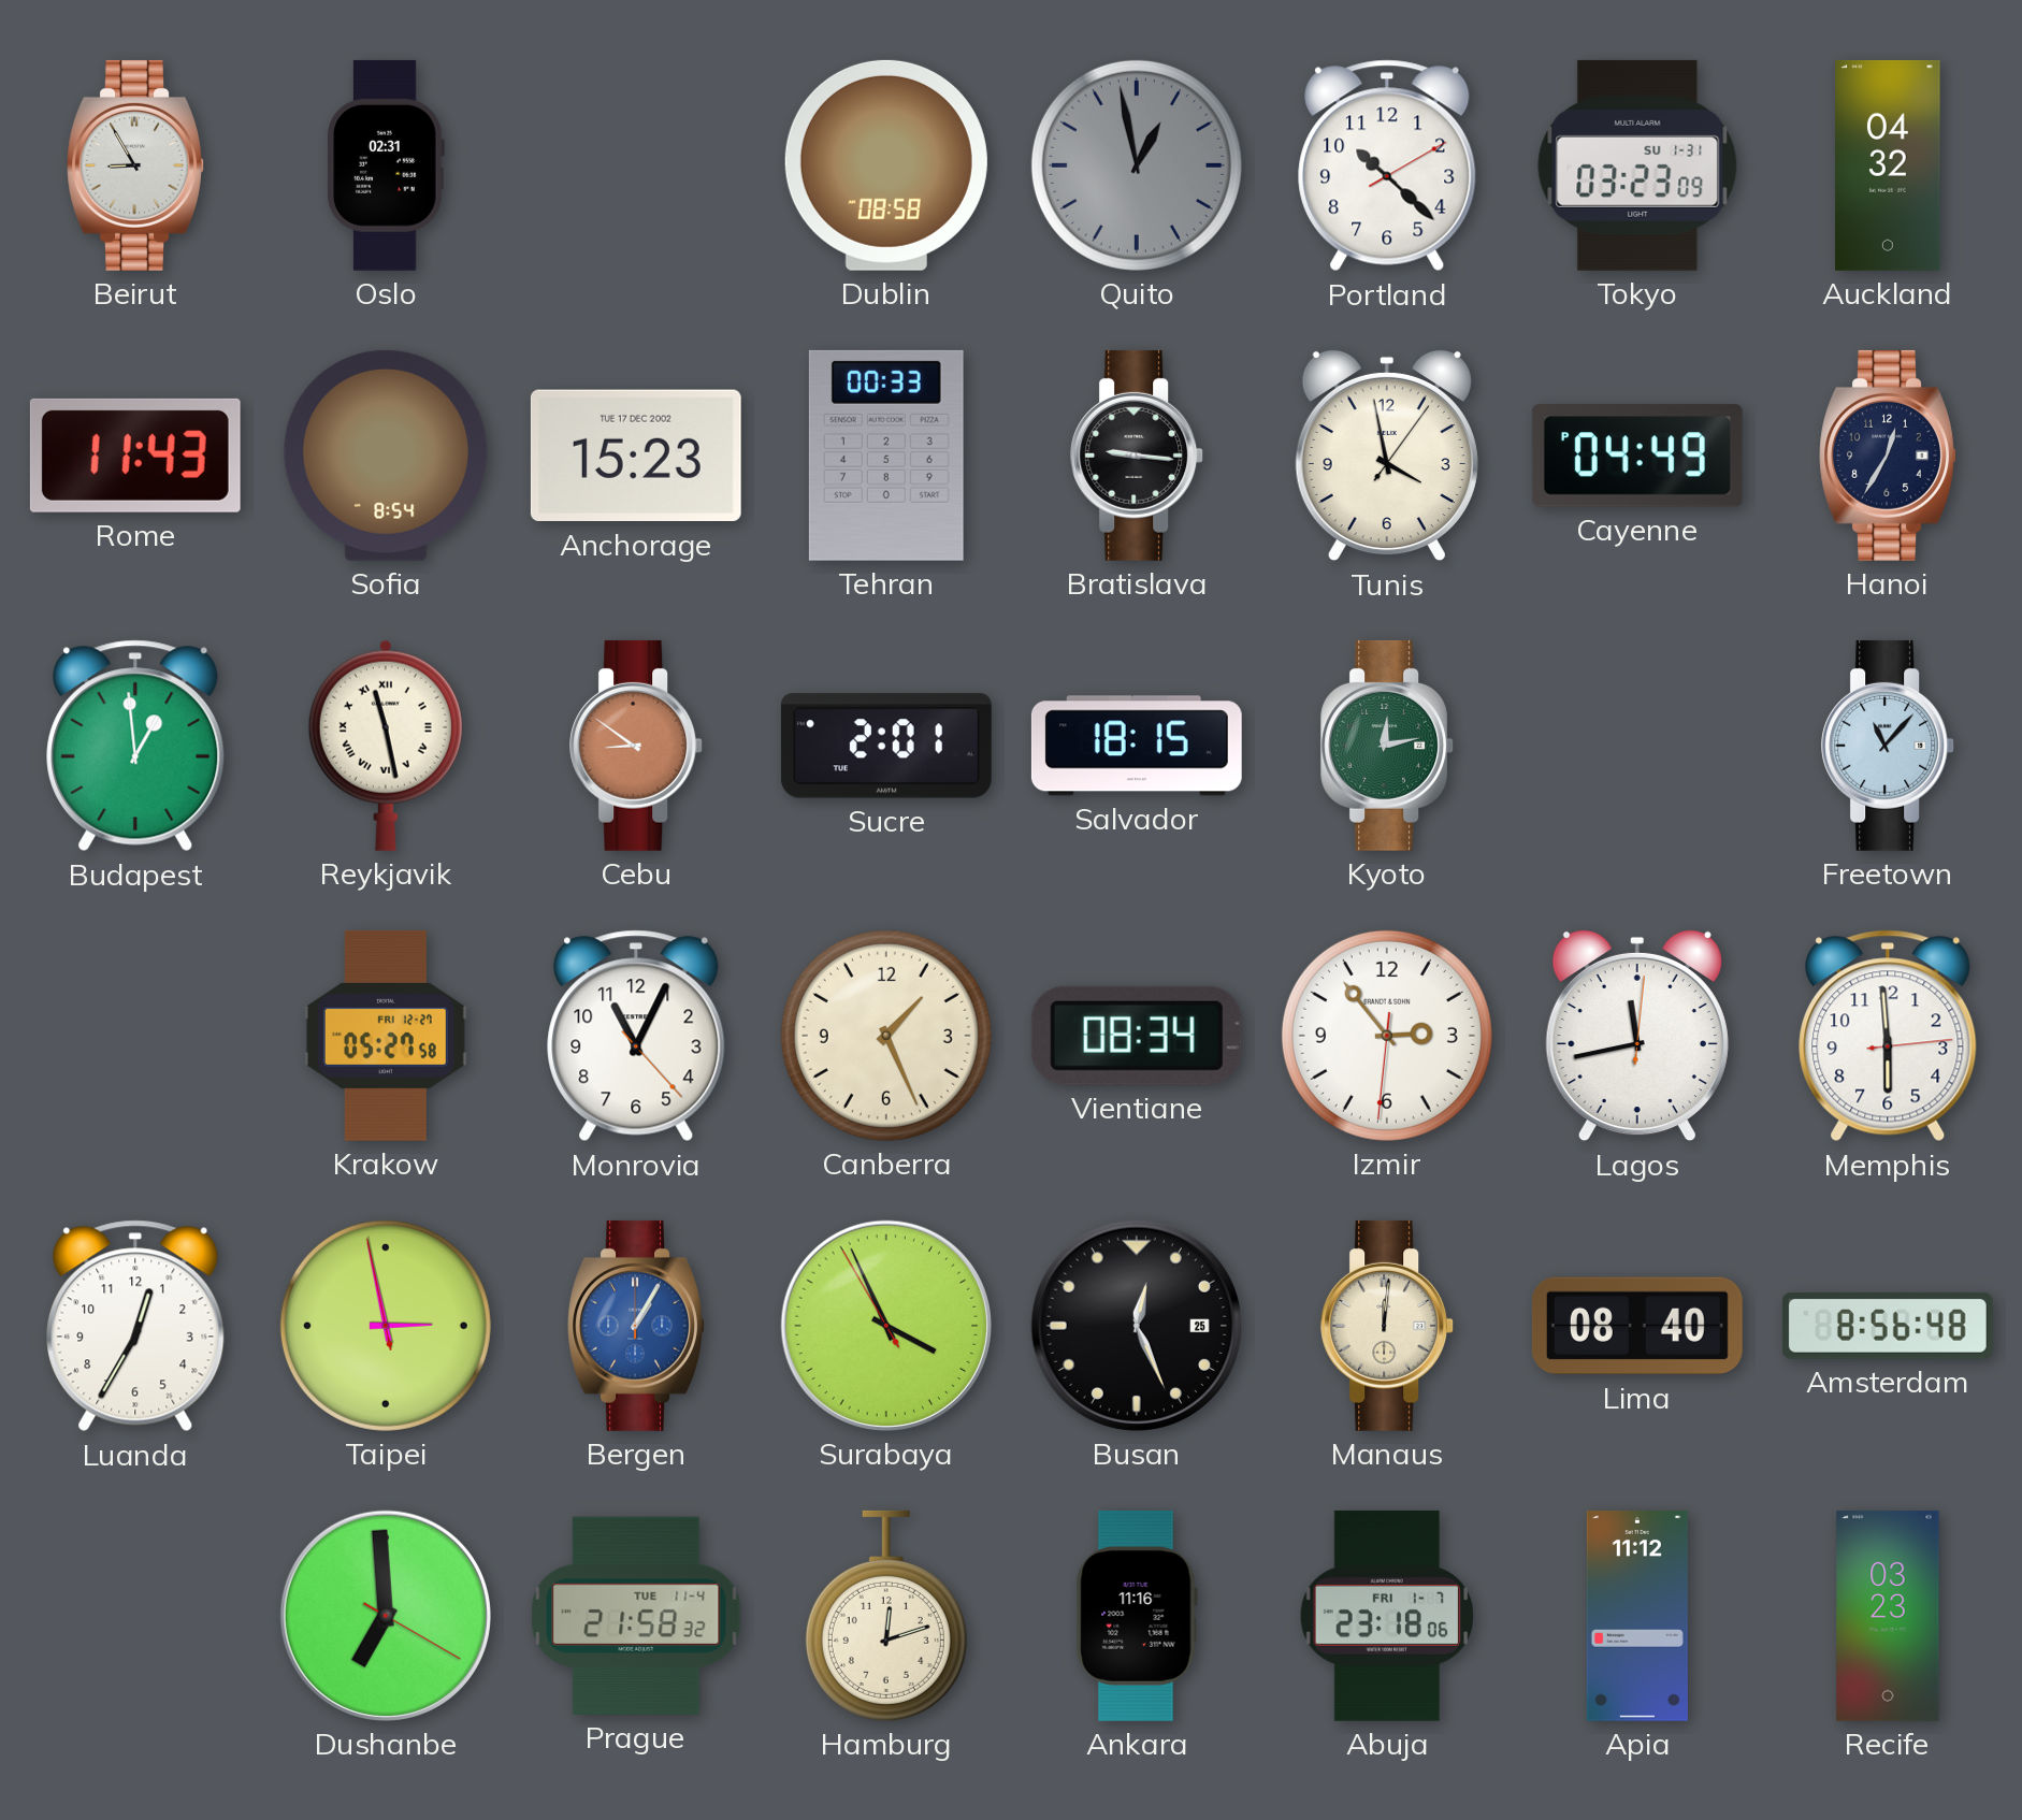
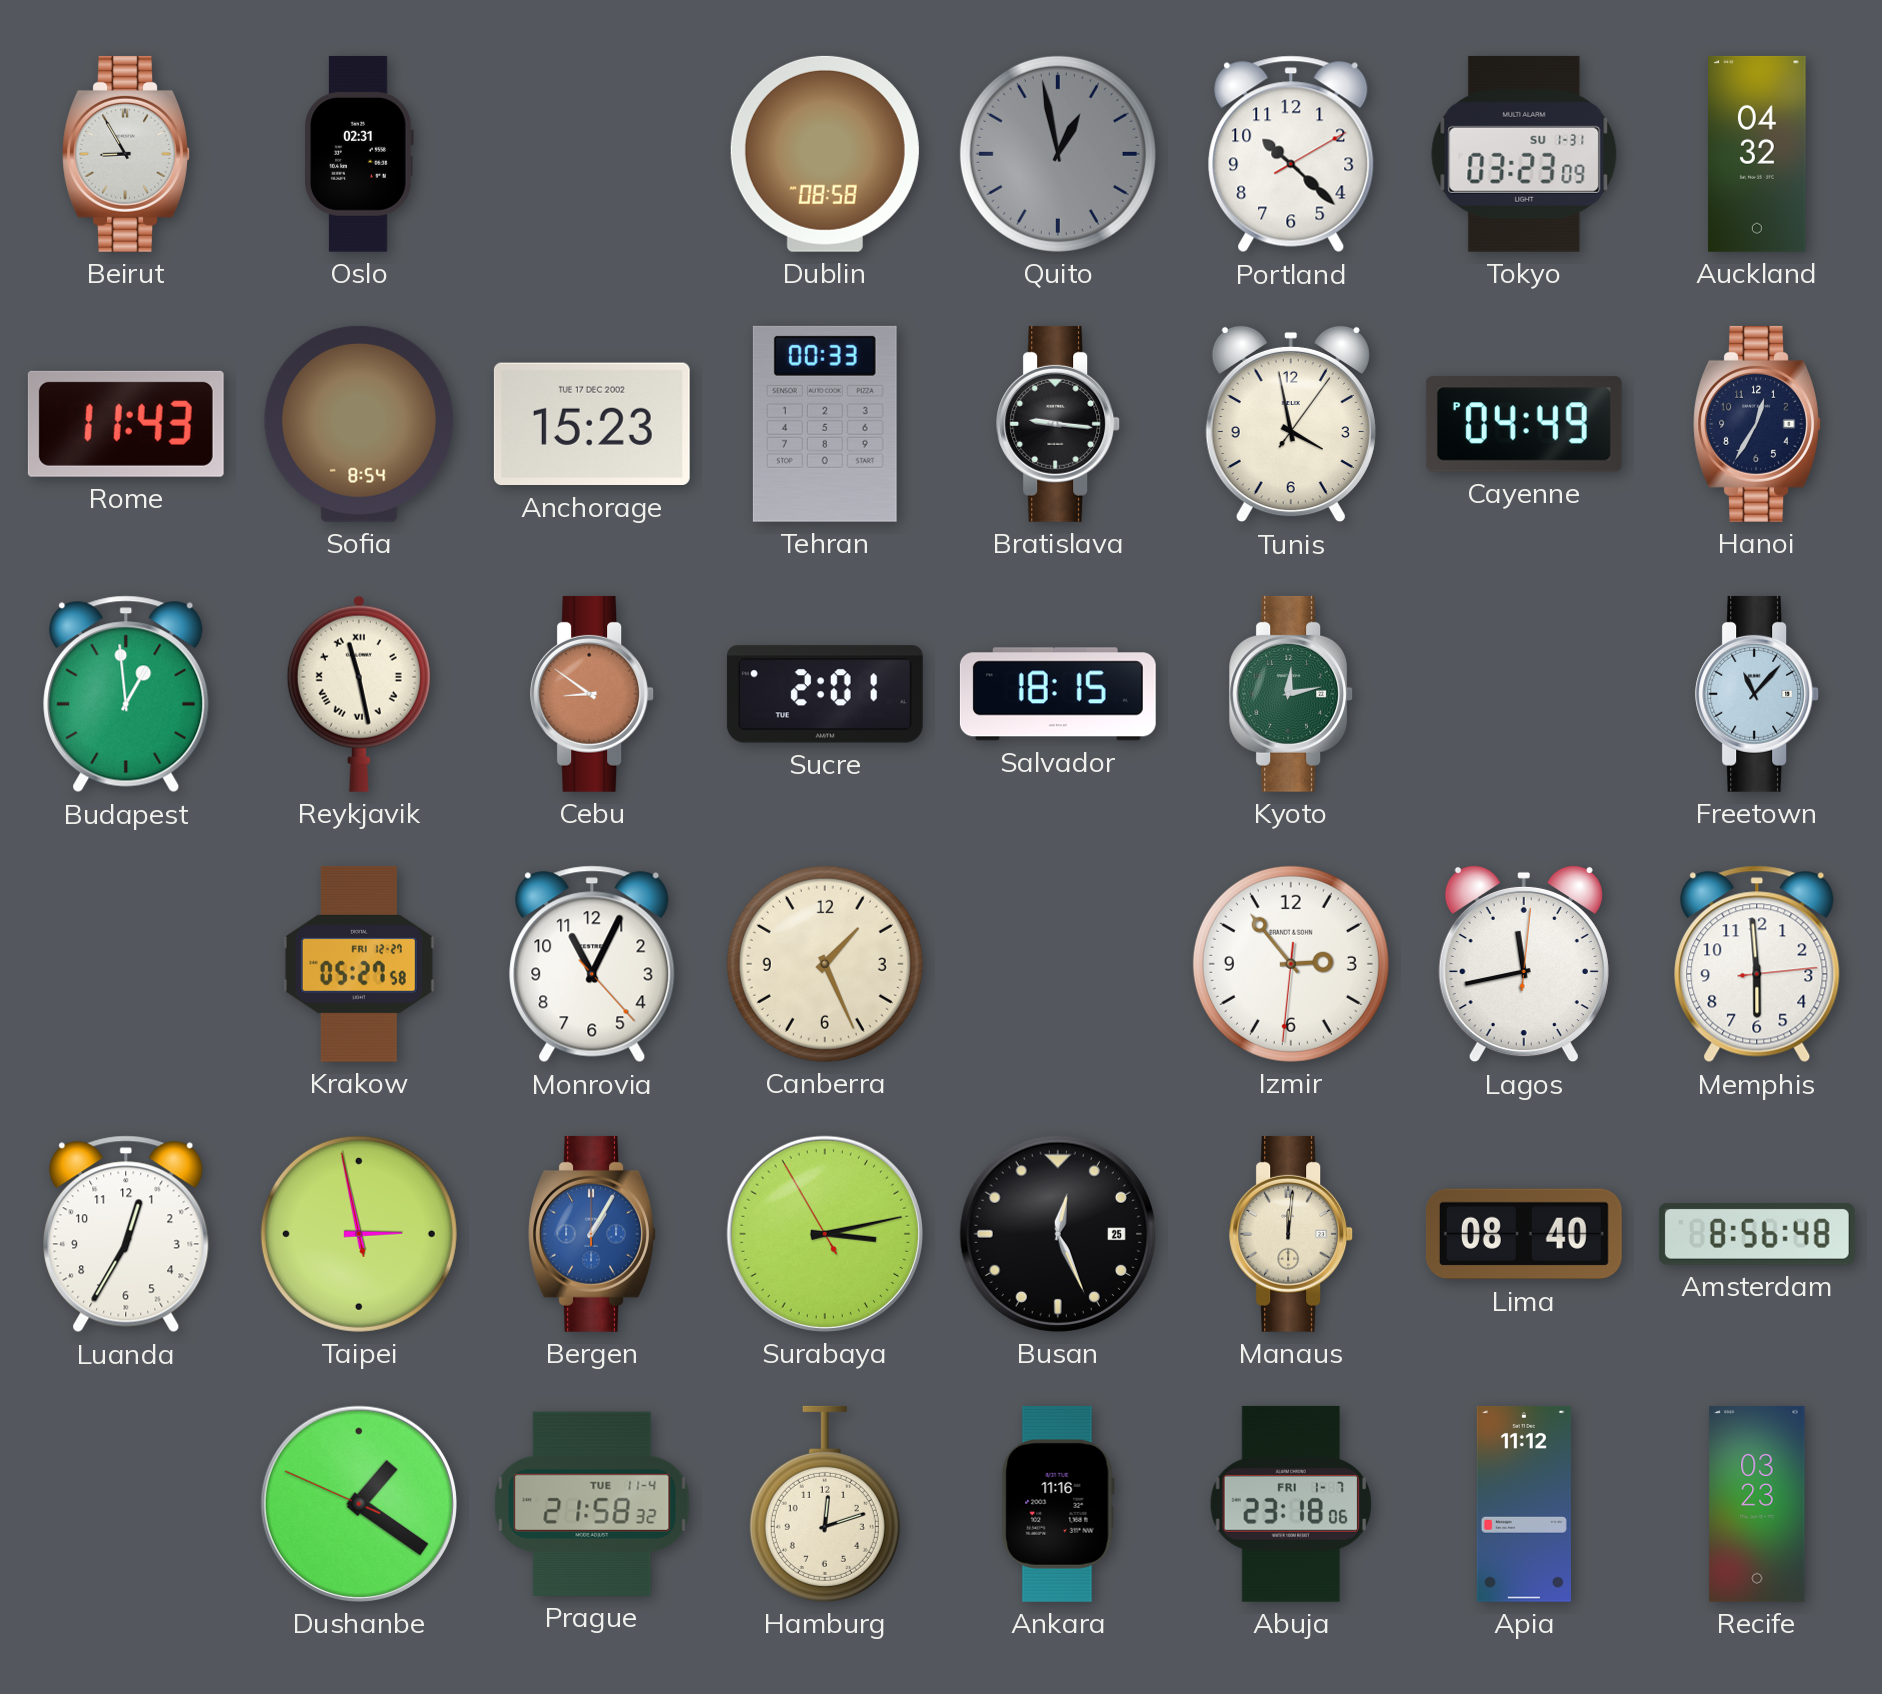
Vientiane: 08:34 -> none (1137, 1036)
Surabaya: 3:55 -> 3:12 (825, 1234)
Dushanbe: 6:59 -> 1:20 (359, 1504)
